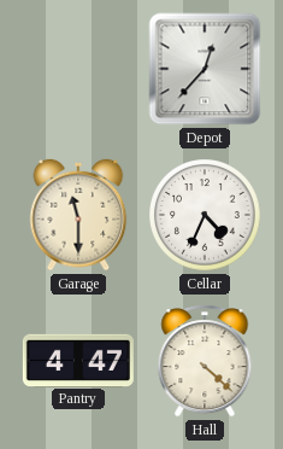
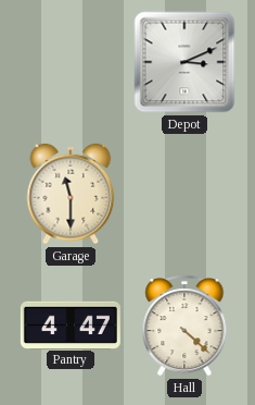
Depot: 12:37 -> 3:11 (184, 62)
Cellar: 4:34 -> none (205, 215)
